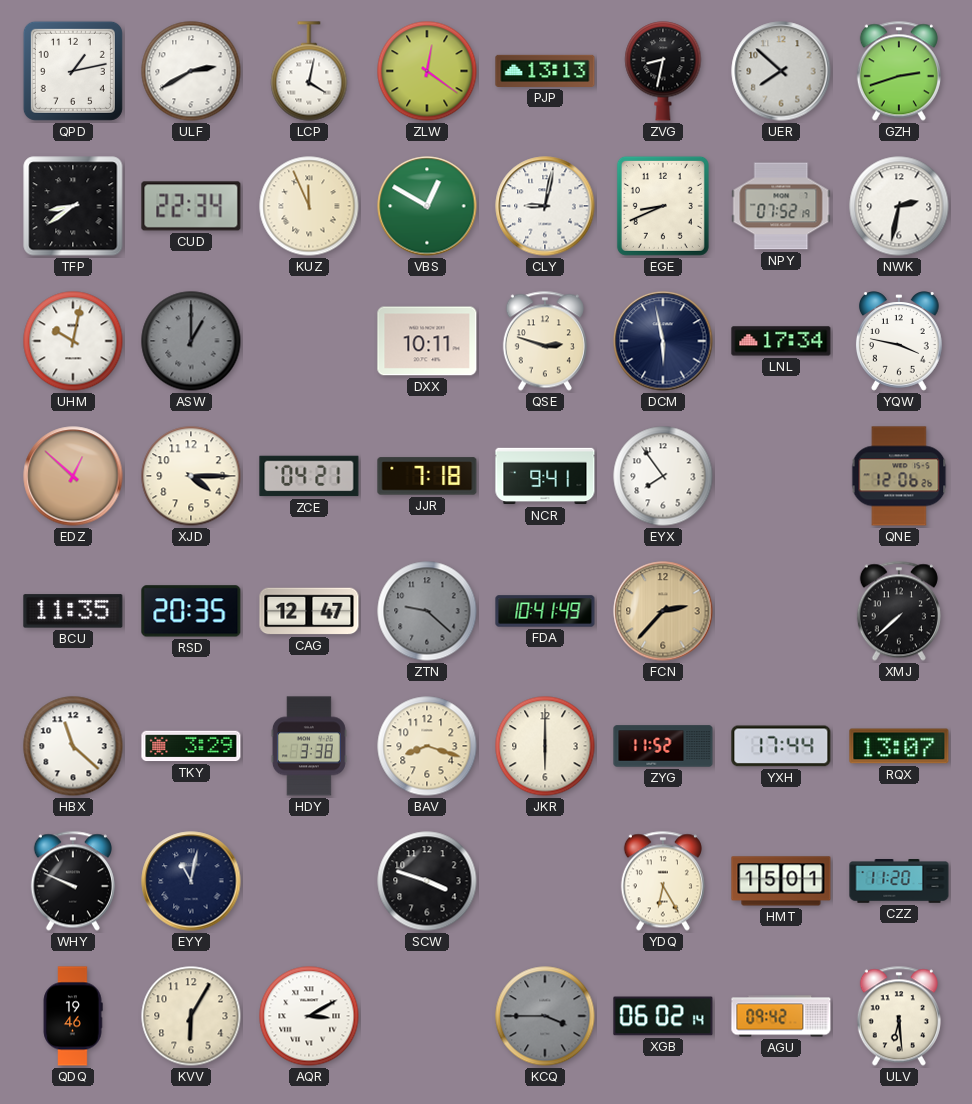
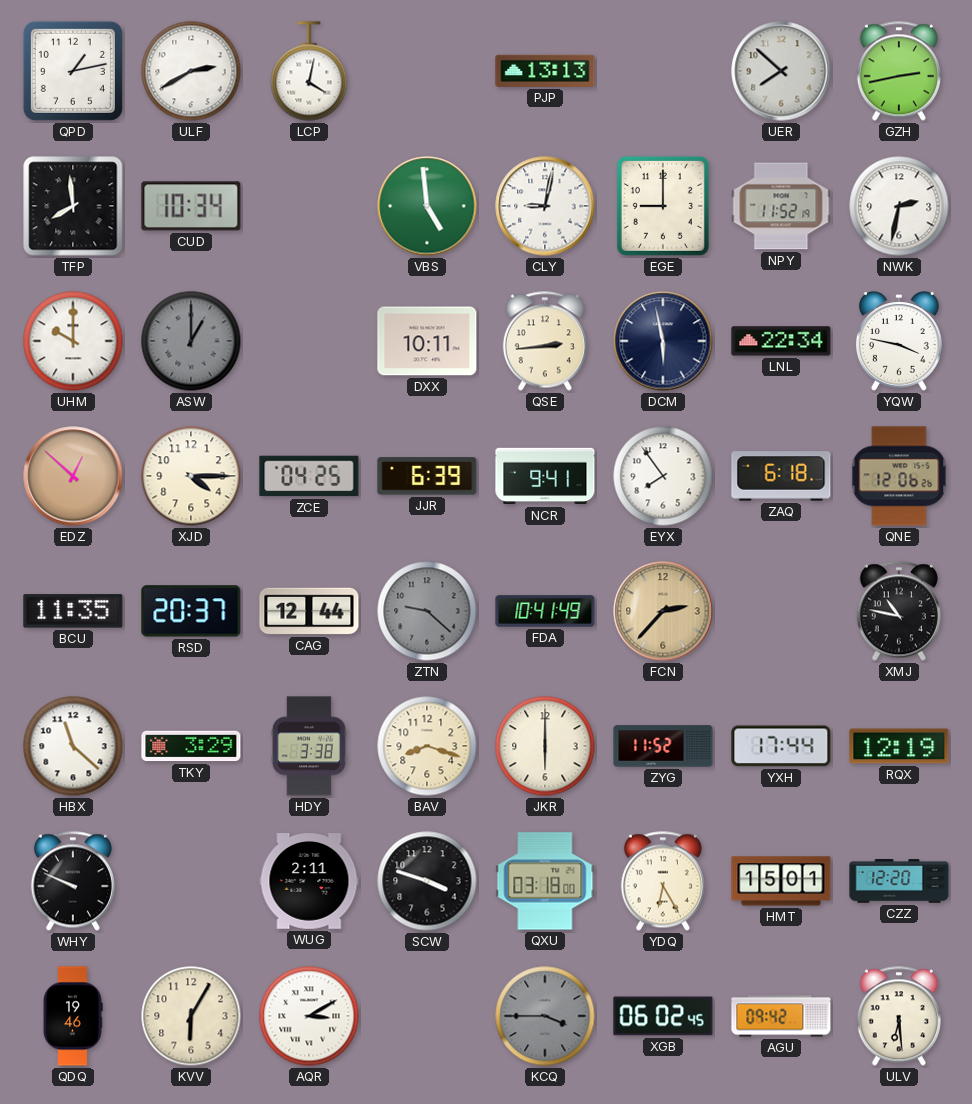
ZLW: 12:21 -> none (427, 71)
ZVG: 8:32 -> none (663, 71)
GZH: 2:42 -> 2:43 (899, 71)
TFP: 8:39 -> 7:59 (73, 206)
CUD: 22:34 -> 10:34 (191, 206)
KUZ: 11:56 -> none (309, 206)
VBS: 12:50 -> 4:59 (427, 206)
EGE: 8:41 -> 9:00 (663, 206)
NPY: 07:52 -> 11:52 (781, 206)
UHM: 10:02 -> 10:00 (73, 341)
QSE: 2:48 -> 2:44 (545, 341)
LNL: 17:34 -> 22:34 (781, 341)
ZCE: 04:21 -> 04:25 (309, 476)
JJR: 7:18 -> 6:39 (427, 476)
ZAQ: none -> 6:18 (781, 476)
RSD: 20:35 -> 20:37 (191, 611)
CAG: 12:47 -> 12:44 (309, 611)
XMJ: 7:38 -> 10:47 (899, 611)
RQX: 13:07 -> 12:19 (899, 746)
EYY: 11:02 -> none (191, 881)
WUG: none -> 2:11 (309, 881)
QXU: none -> 03:18 (545, 881)
CZZ: 11:20 -> 12:20 (899, 881)
XGB: 06:02:14 -> 06:02:45 (663, 1016)
